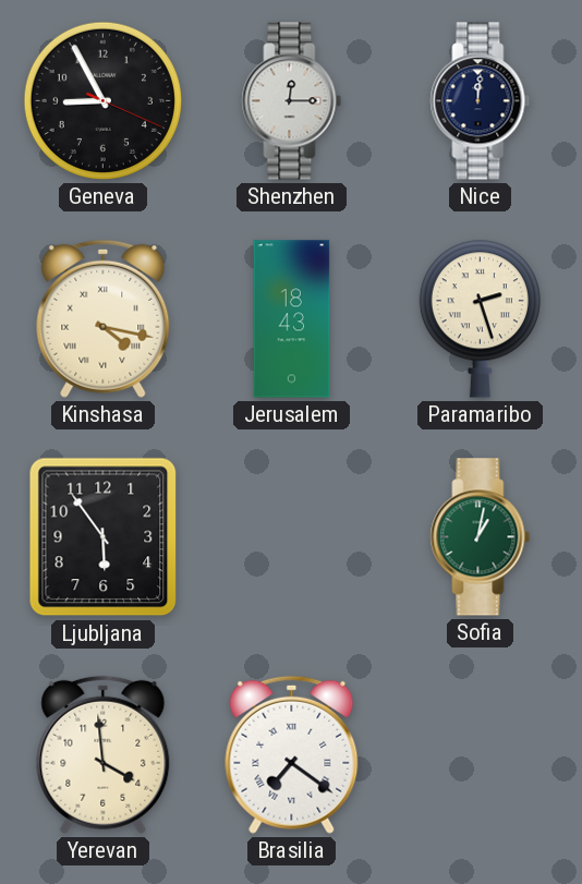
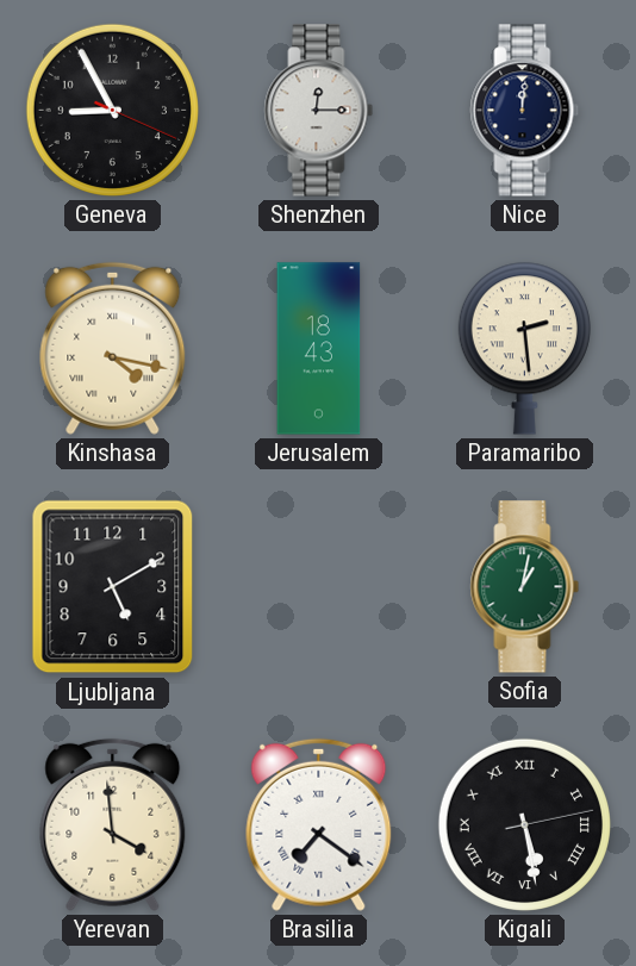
Paramaribo: 2:27 -> 2:29 (524, 348)
Ljubljana: 5:54 -> 5:10 (113, 587)
Kigali: none -> 5:28 (524, 824)
